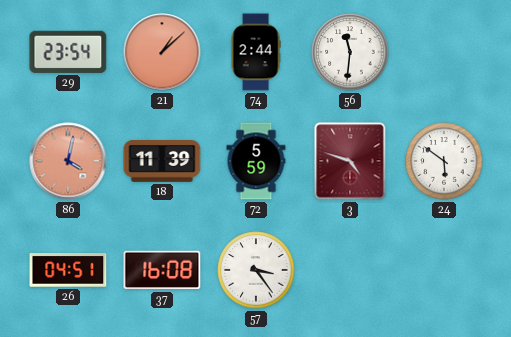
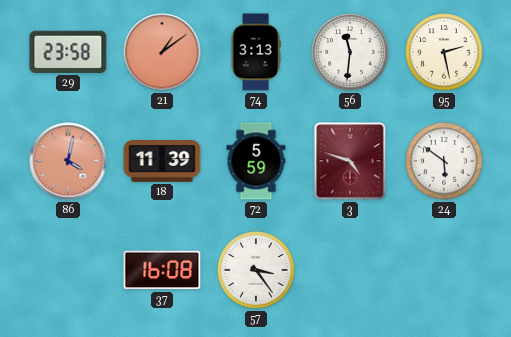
29: 23:54 -> 23:58 (68, 52)
21: 1:08 -> 1:09 (162, 52)
74: 2:44 -> 3:13 (256, 52)
95: none -> 2:28 (444, 52)
26: 04:51 -> none (68, 271)
